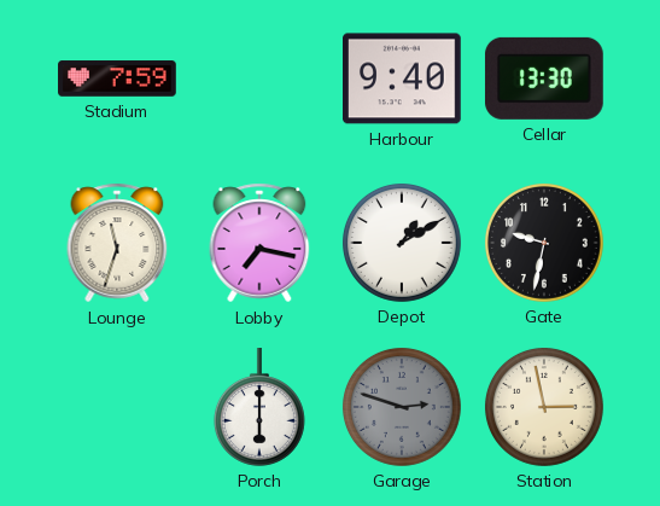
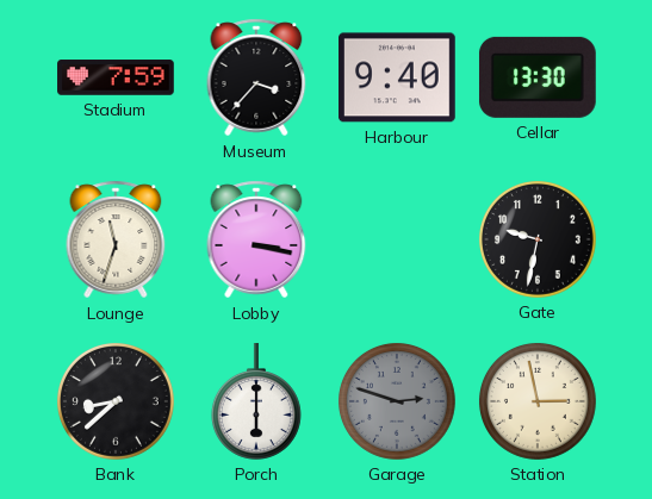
Museum: none -> 3:37 (256, 77)
Lobby: 7:17 -> 3:17 (256, 239)
Depot: 1:10 -> none (402, 243)
Bank: none -> 8:38 (116, 401)
